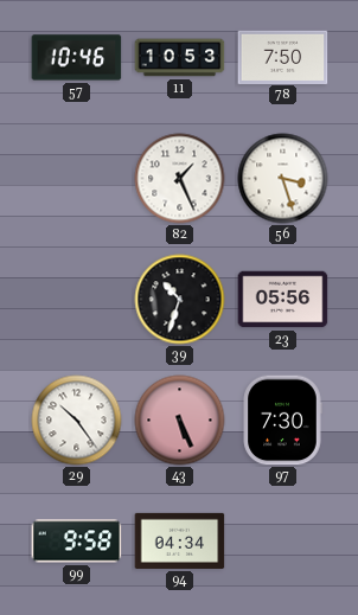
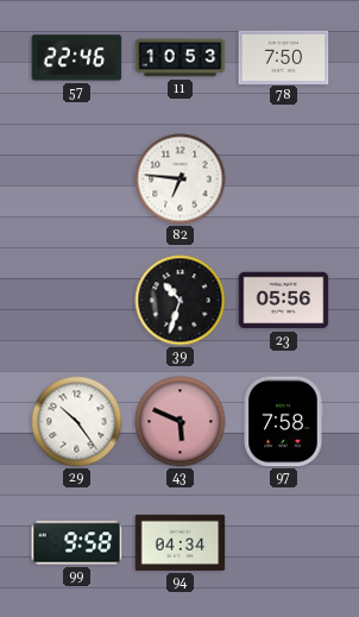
57: 10:46 -> 22:46 (77, 58)
82: 1:26 -> 6:46 (181, 180)
56: 3:27 -> none (283, 179)
43: 5:26 -> 5:49 (181, 422)
97: 7:30 -> 7:58 (283, 422)
